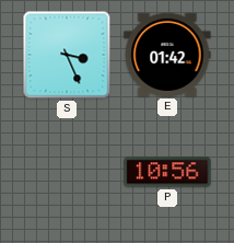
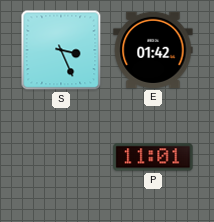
P: 10:56 -> 11:01 (153, 157)
